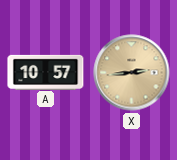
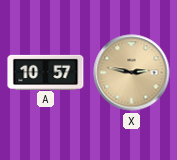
X: 2:44 -> 2:47 (132, 73)
